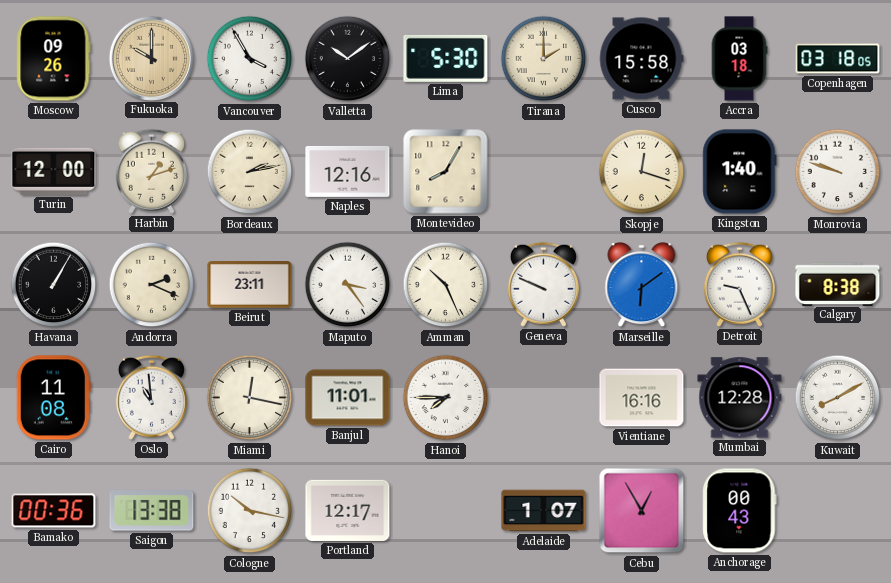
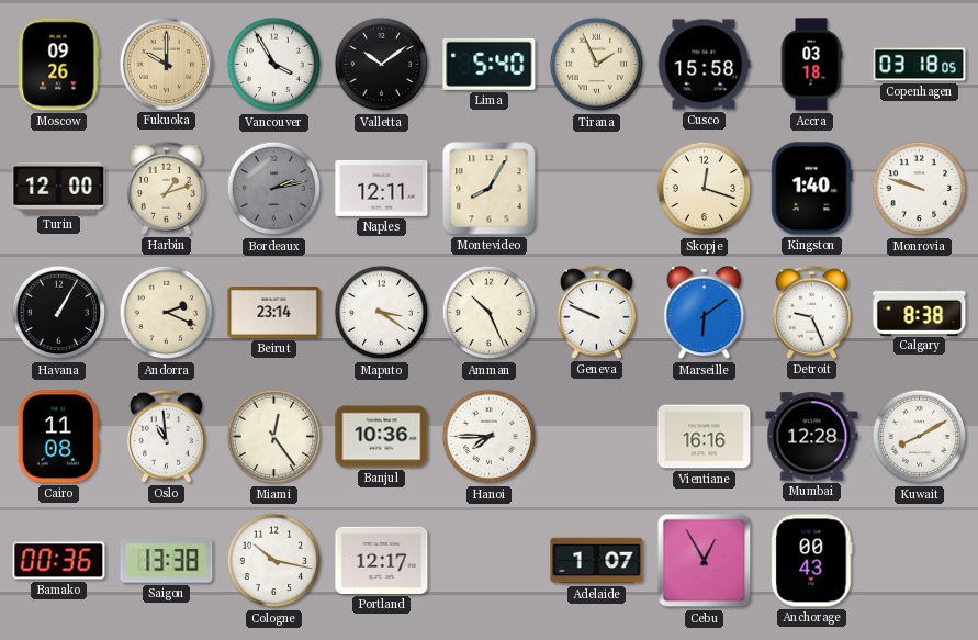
Lima: 5:30 -> 5:40 (490, 64)
Tirana: 2:00 -> 1:56 (597, 65)
Bordeaux dial: cream -> grey (274, 189)
Naples: 12:16 -> 12:11 (382, 189)
Beirut: 23:11 -> 23:14 (274, 313)
Maputo: 3:24 -> 3:21 (382, 313)
Miami: 12:17 -> 12:24 (274, 437)
Banjul: 11:01 -> 10:36 (382, 437)
